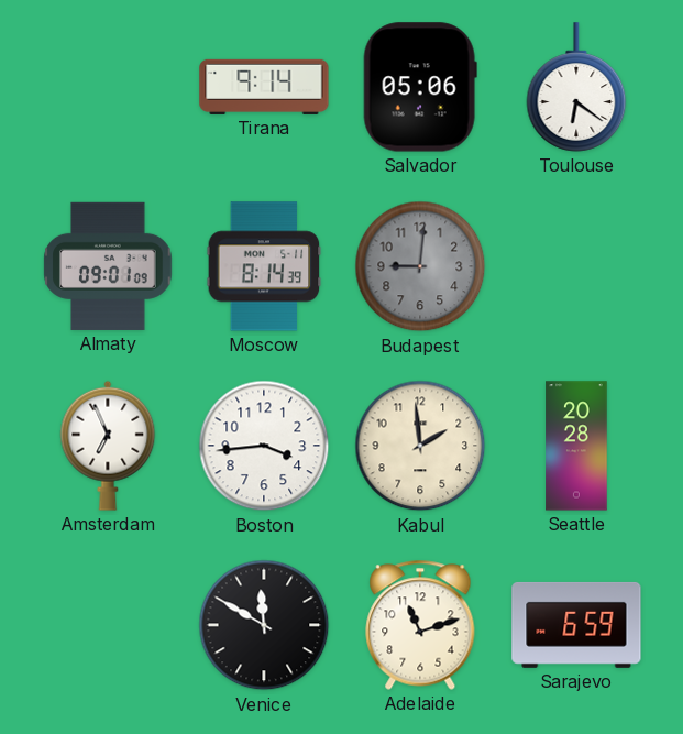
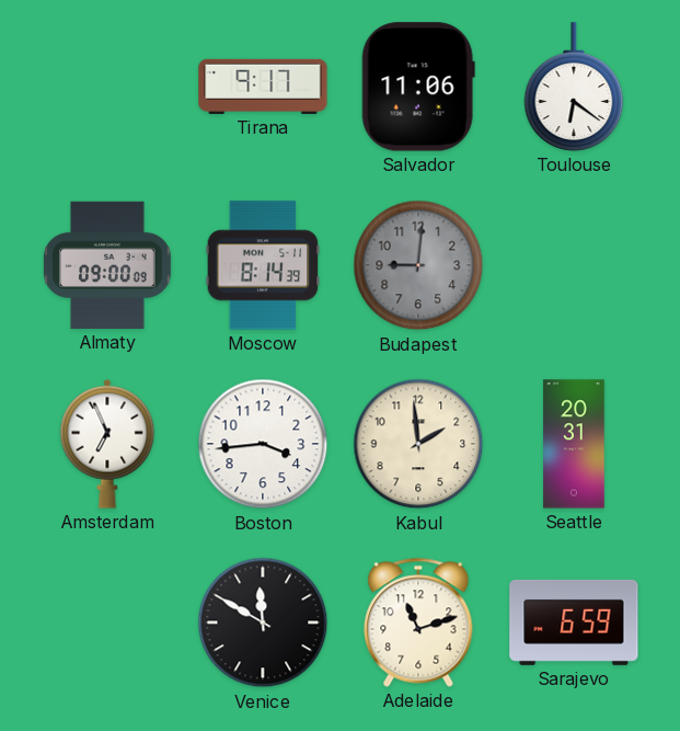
Tirana: 9:14 -> 9:17 (263, 87)
Salvador: 05:06 -> 11:06 (418, 87)
Almaty: 09:01 -> 09:00 (107, 265)
Seattle: 20:28 -> 20:31 (574, 444)
